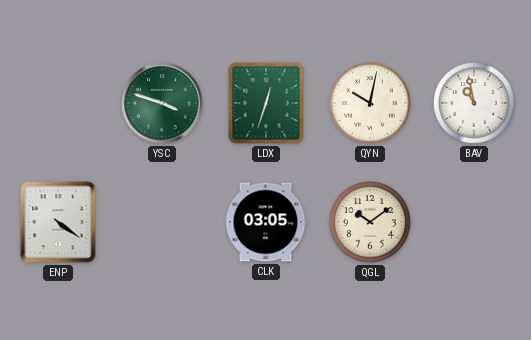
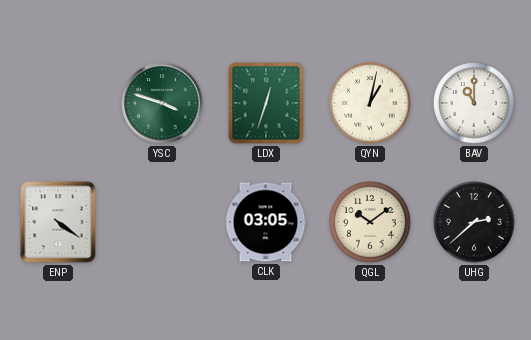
QYN: 10:02 -> 1:02 (370, 103)
BAV: 10:58 -> 11:00 (474, 103)
UHG: none -> 2:38 (474, 222)
